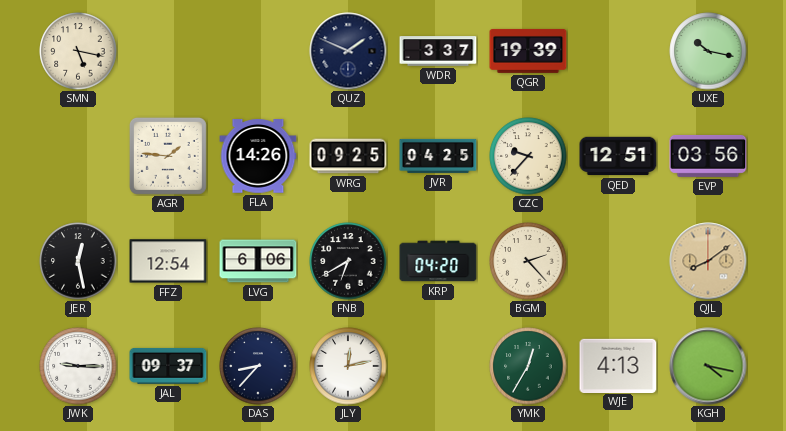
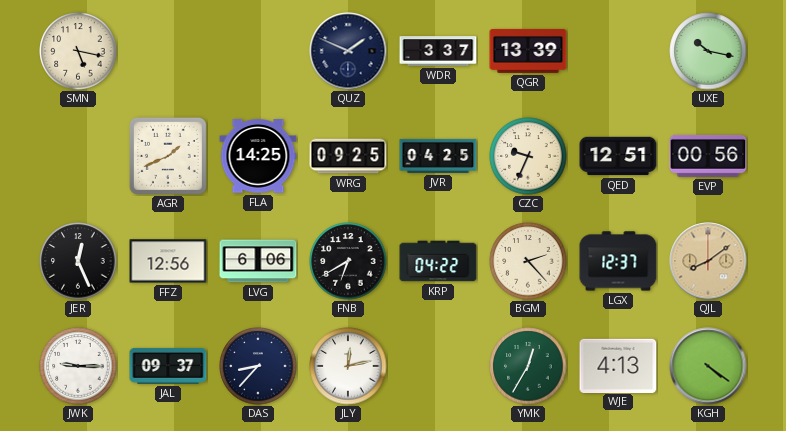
QGR: 19:39 -> 13:39 (528, 51)
AGR: 1:46 -> 1:41 (168, 156)
FLA: 14:26 -> 14:25 (258, 156)
CZC: 9:37 -> 9:34 (528, 156)
EVP: 03:56 -> 00:56 (708, 156)
JER: 12:28 -> 12:26 (78, 261)
FFZ: 12:54 -> 12:56 (168, 261)
KRP: 04:20 -> 04:22 (438, 261)
LGX: none -> 12:37 (618, 261)
KGH: 4:17 -> 4:21 (708, 366)
